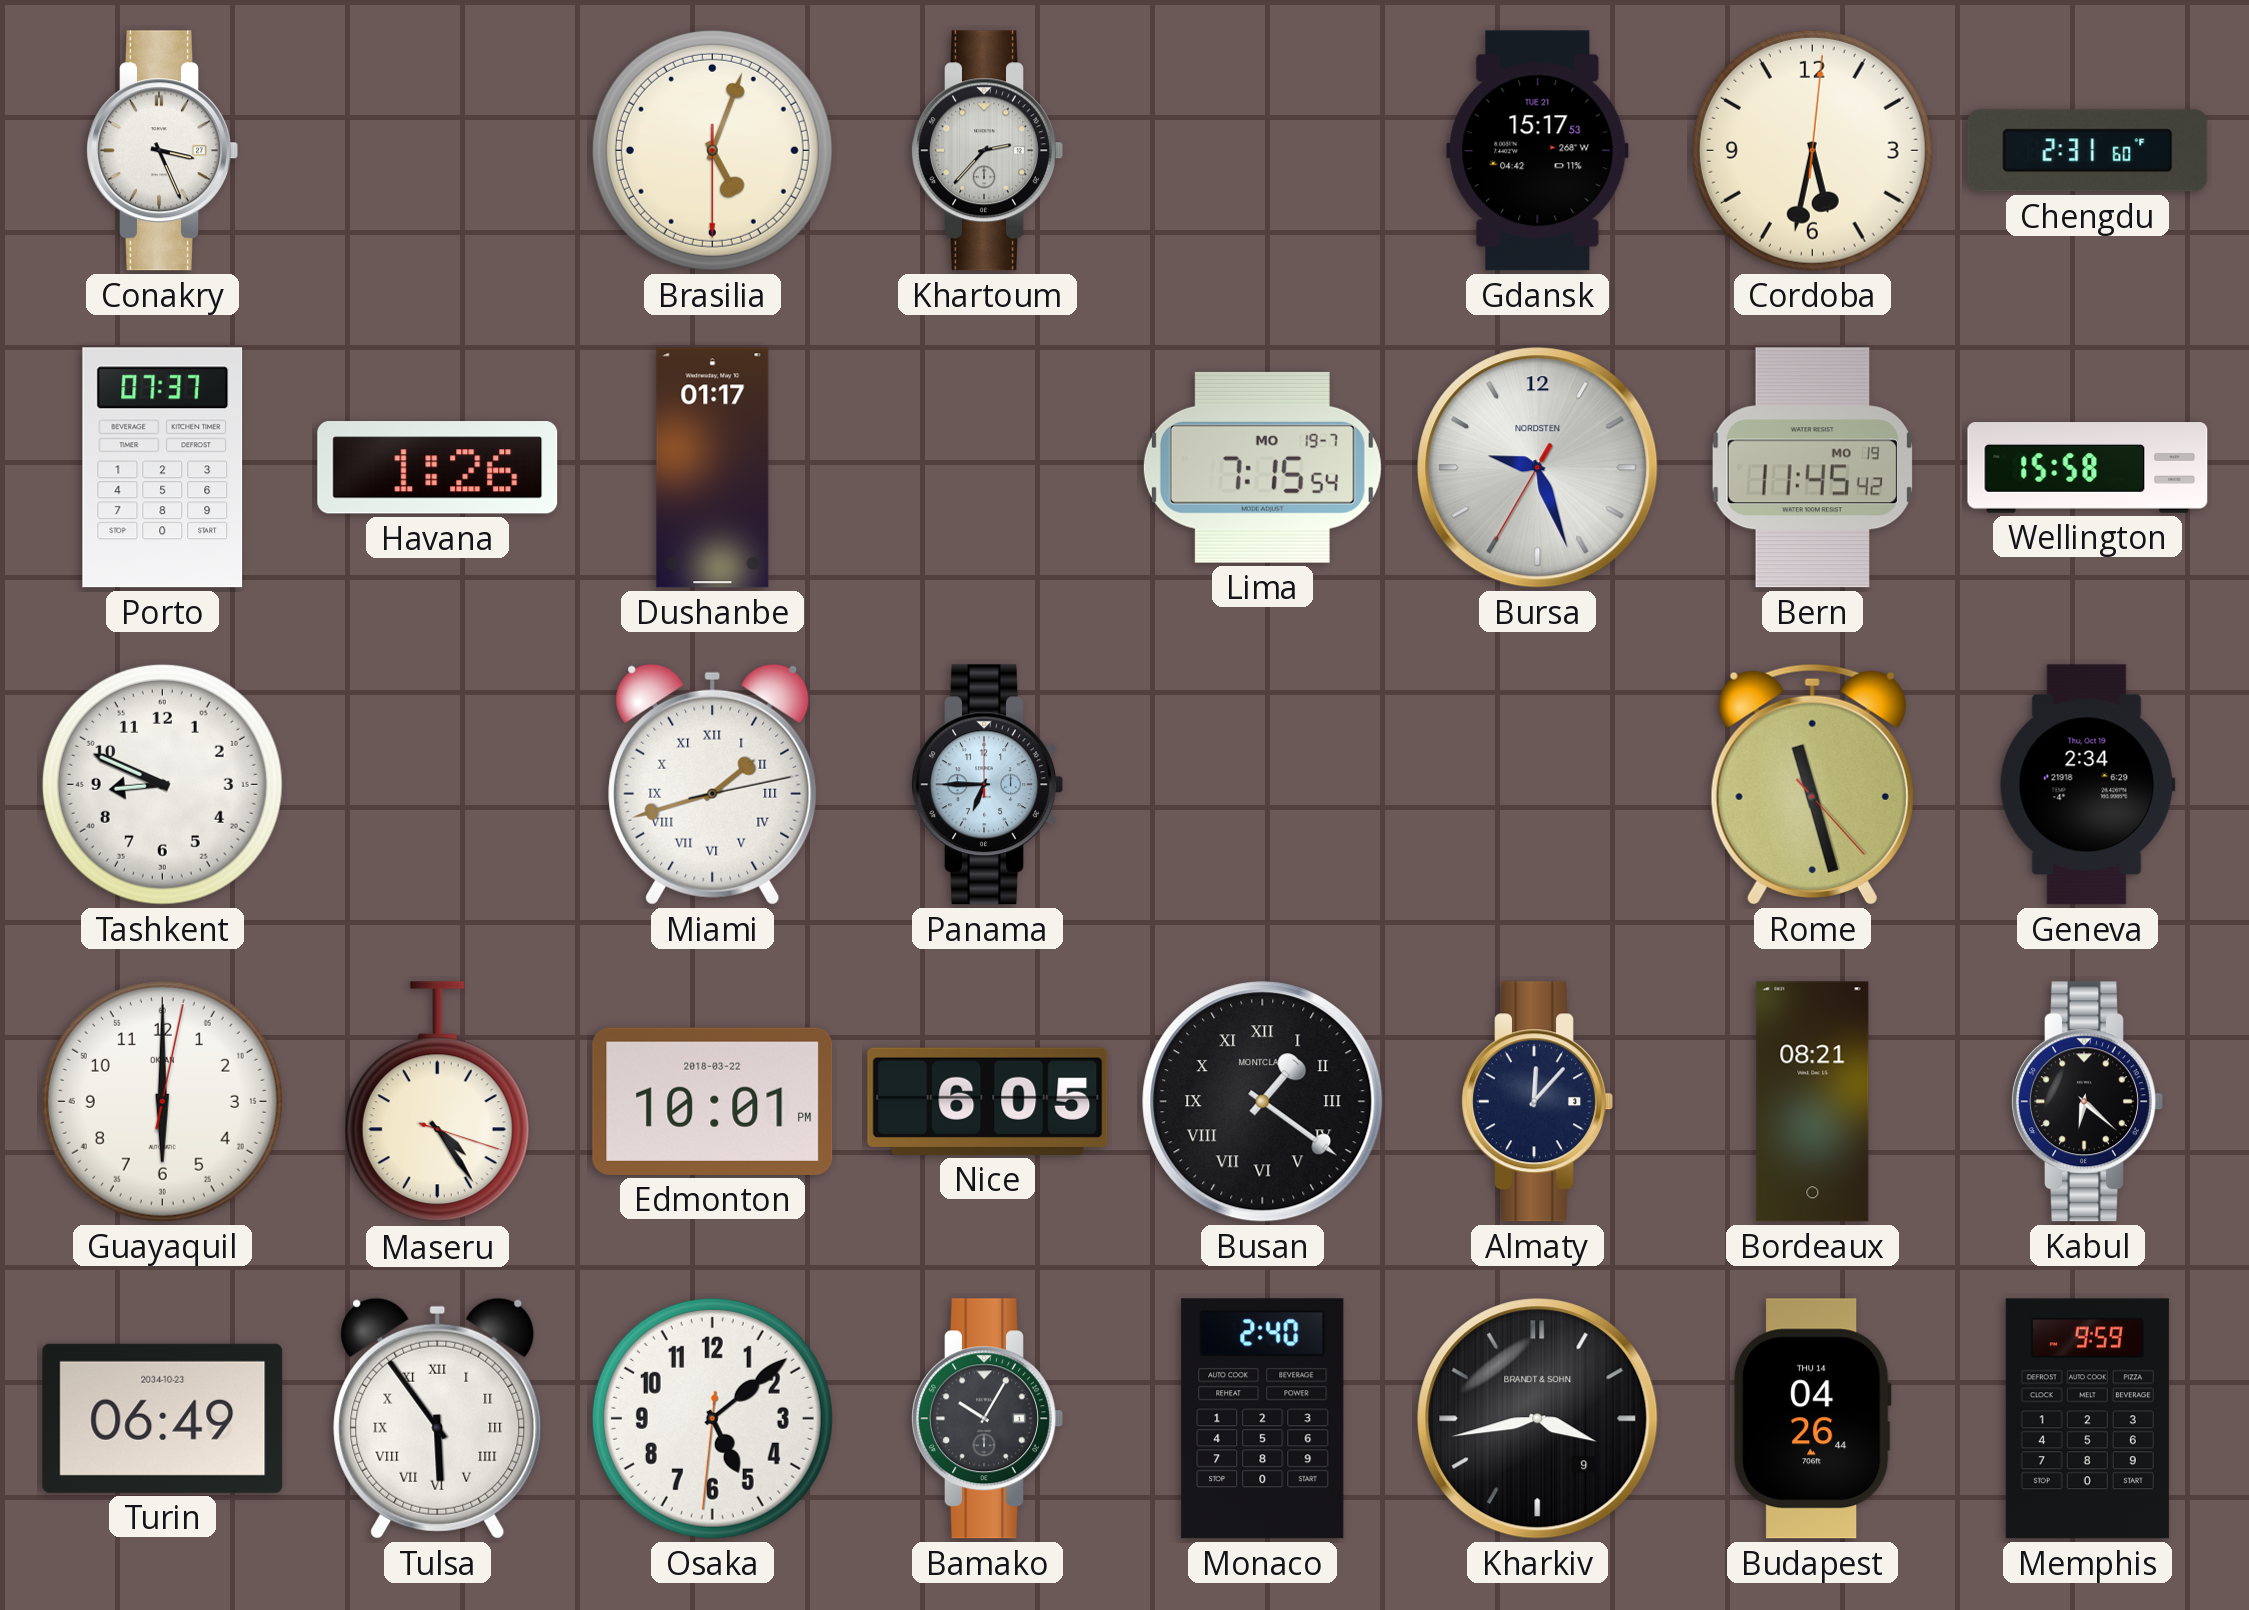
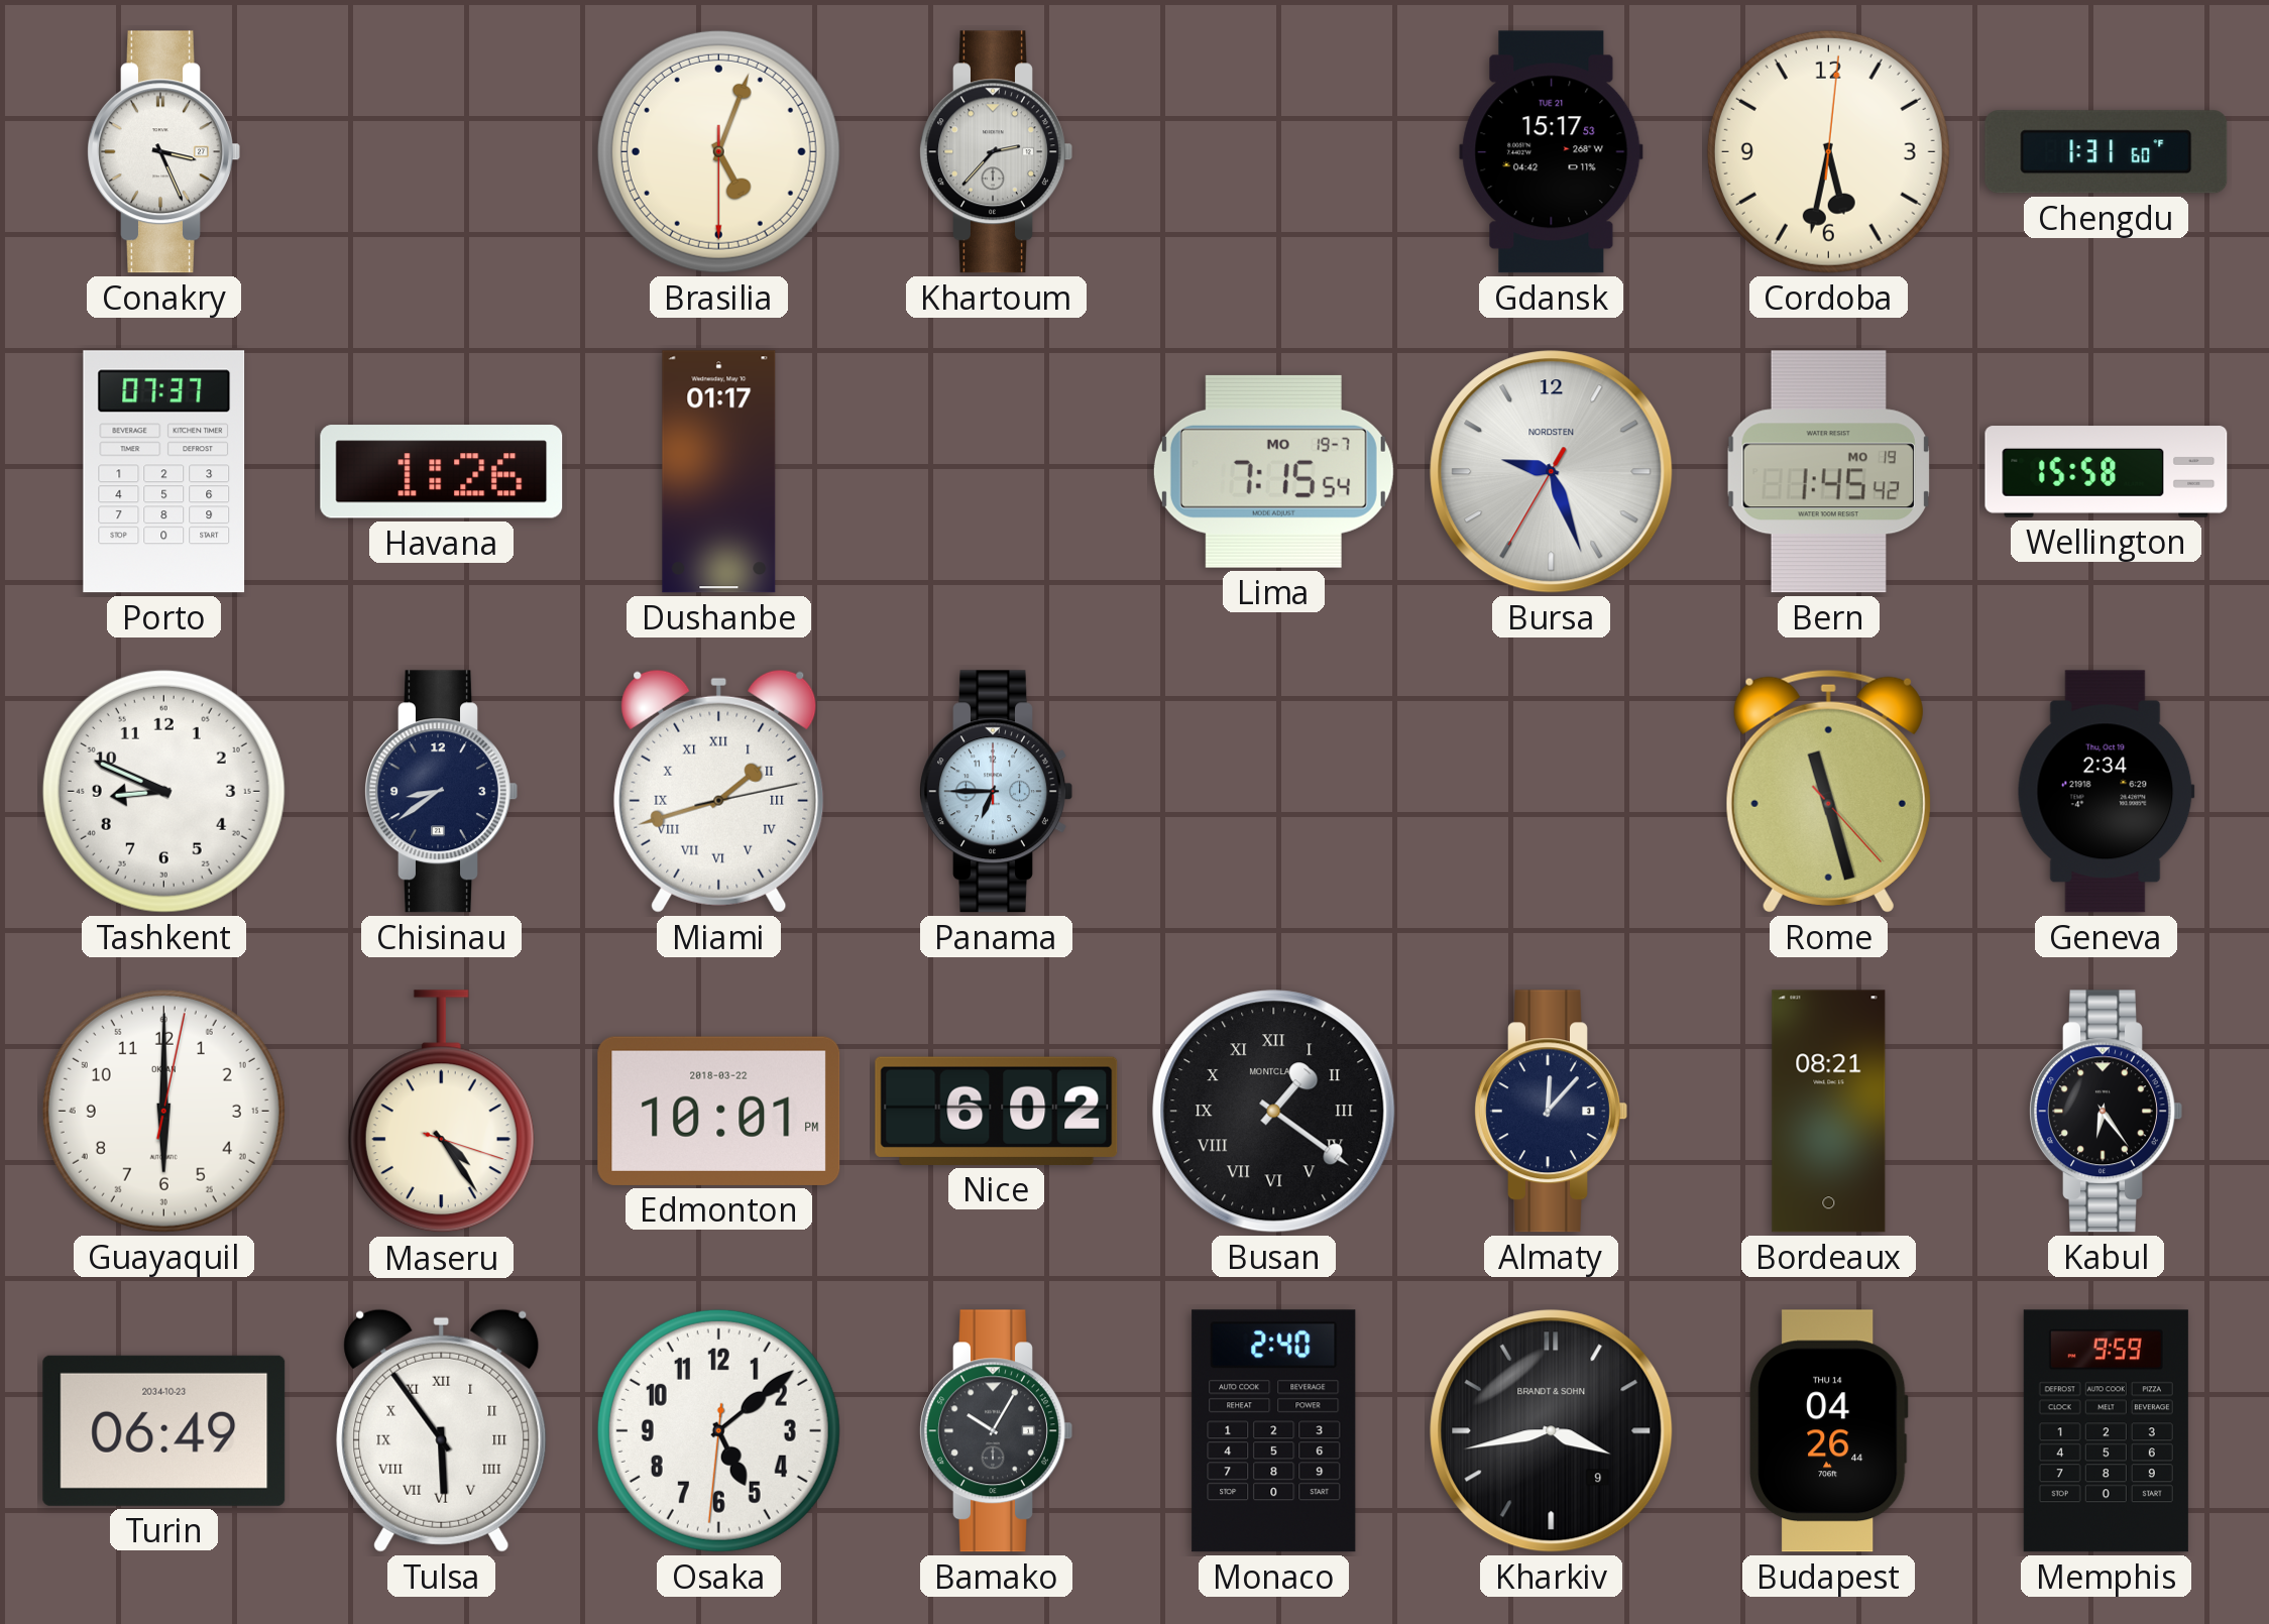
Chengdu: 2:31 -> 1:31 (2107, 152)
Bern: 11:45 -> 1:45 (1828, 472)
Chisinau: none -> 8:39 (441, 792)
Nice: 6:05 -> 6:02 (997, 1111)
Kabul: 6:22 -> 6:24 (2106, 1112)
